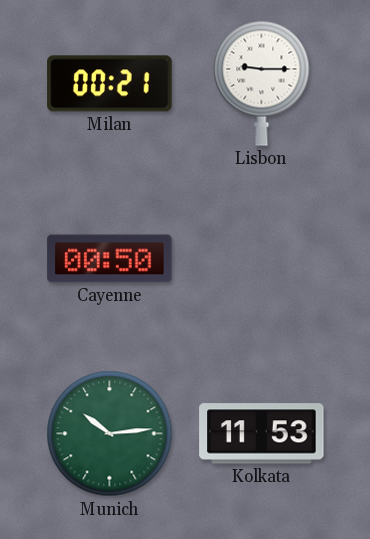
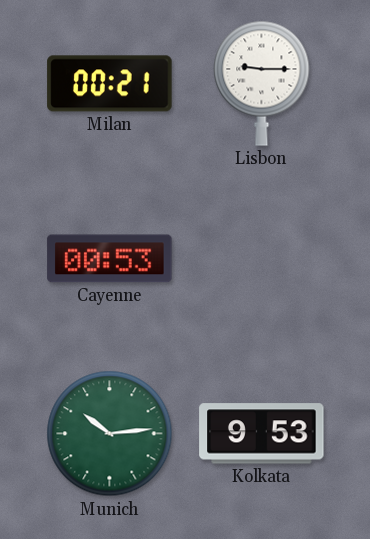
Cayenne: 00:50 -> 00:53 (110, 259)
Kolkata: 11:53 -> 9:53 (262, 434)
